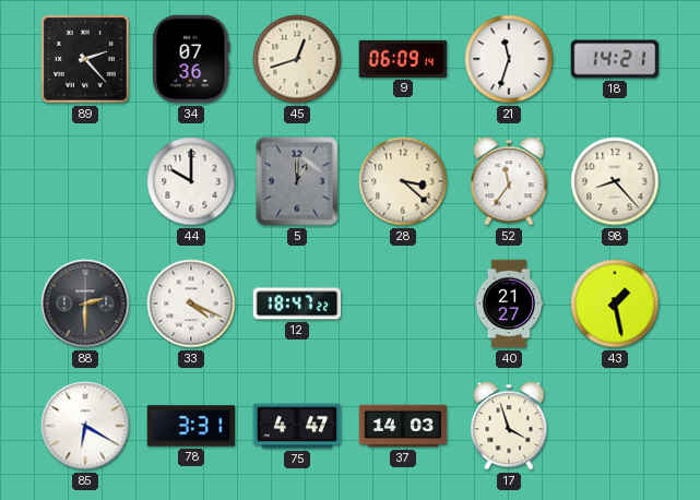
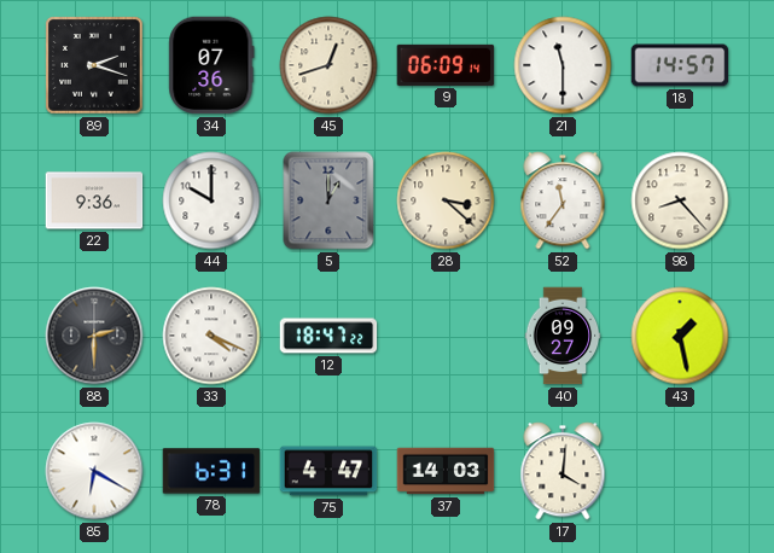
89: 2:23 -> 2:18 (94, 65)
21: 11:33 -> 11:30 (563, 65)
18: 14:21 -> 14:57 (680, 65)
22: none -> 9:36 (94, 200)
40: 21:27 -> 09:27 (563, 336)
78: 3:31 -> 6:31 (211, 471)
17: 3:57 -> 4:01 (563, 471)
